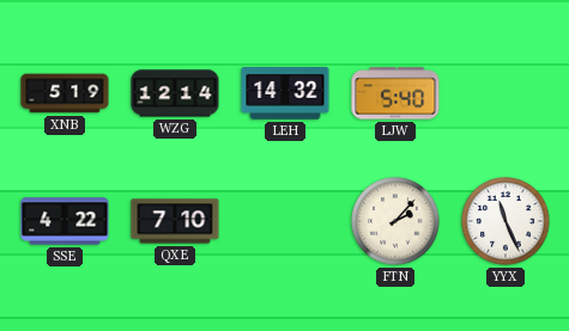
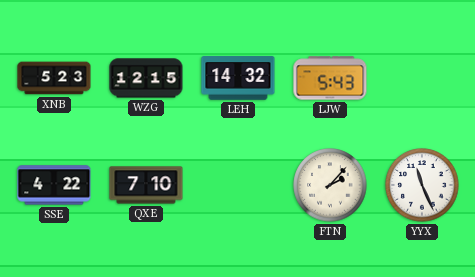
XNB: 5:19 -> 5:23 (54, 78)
WZG: 12:14 -> 12:15 (146, 78)
LJW: 5:40 -> 5:43 (330, 78)
